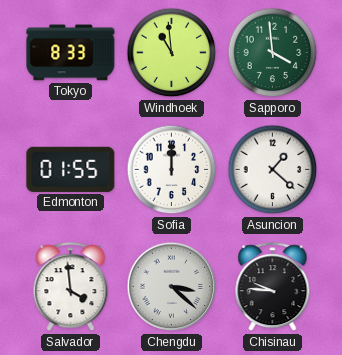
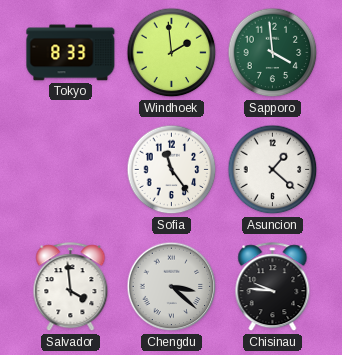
Windhoek: 10:59 -> 1:59 (172, 53)
Edmonton: 01:55 -> none (71, 169)
Sofia: 12:00 -> 11:24 (172, 170)
